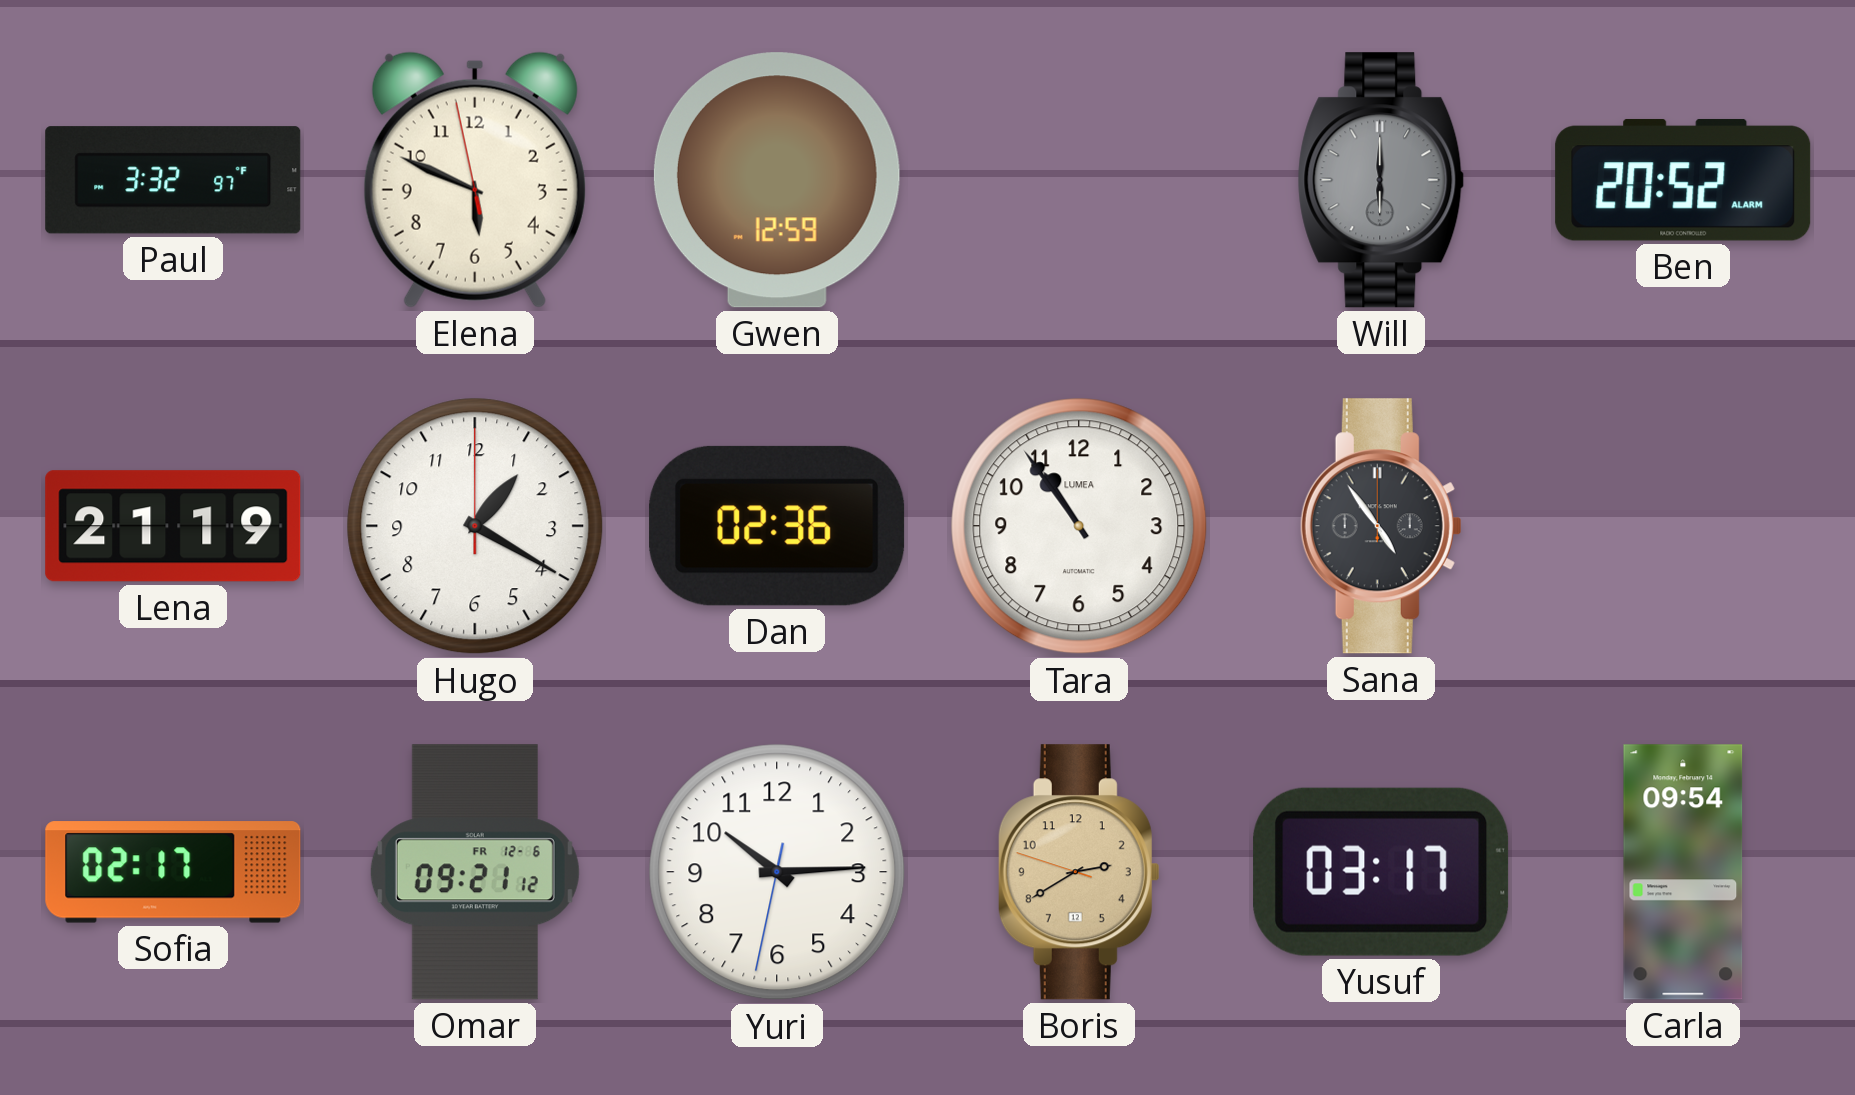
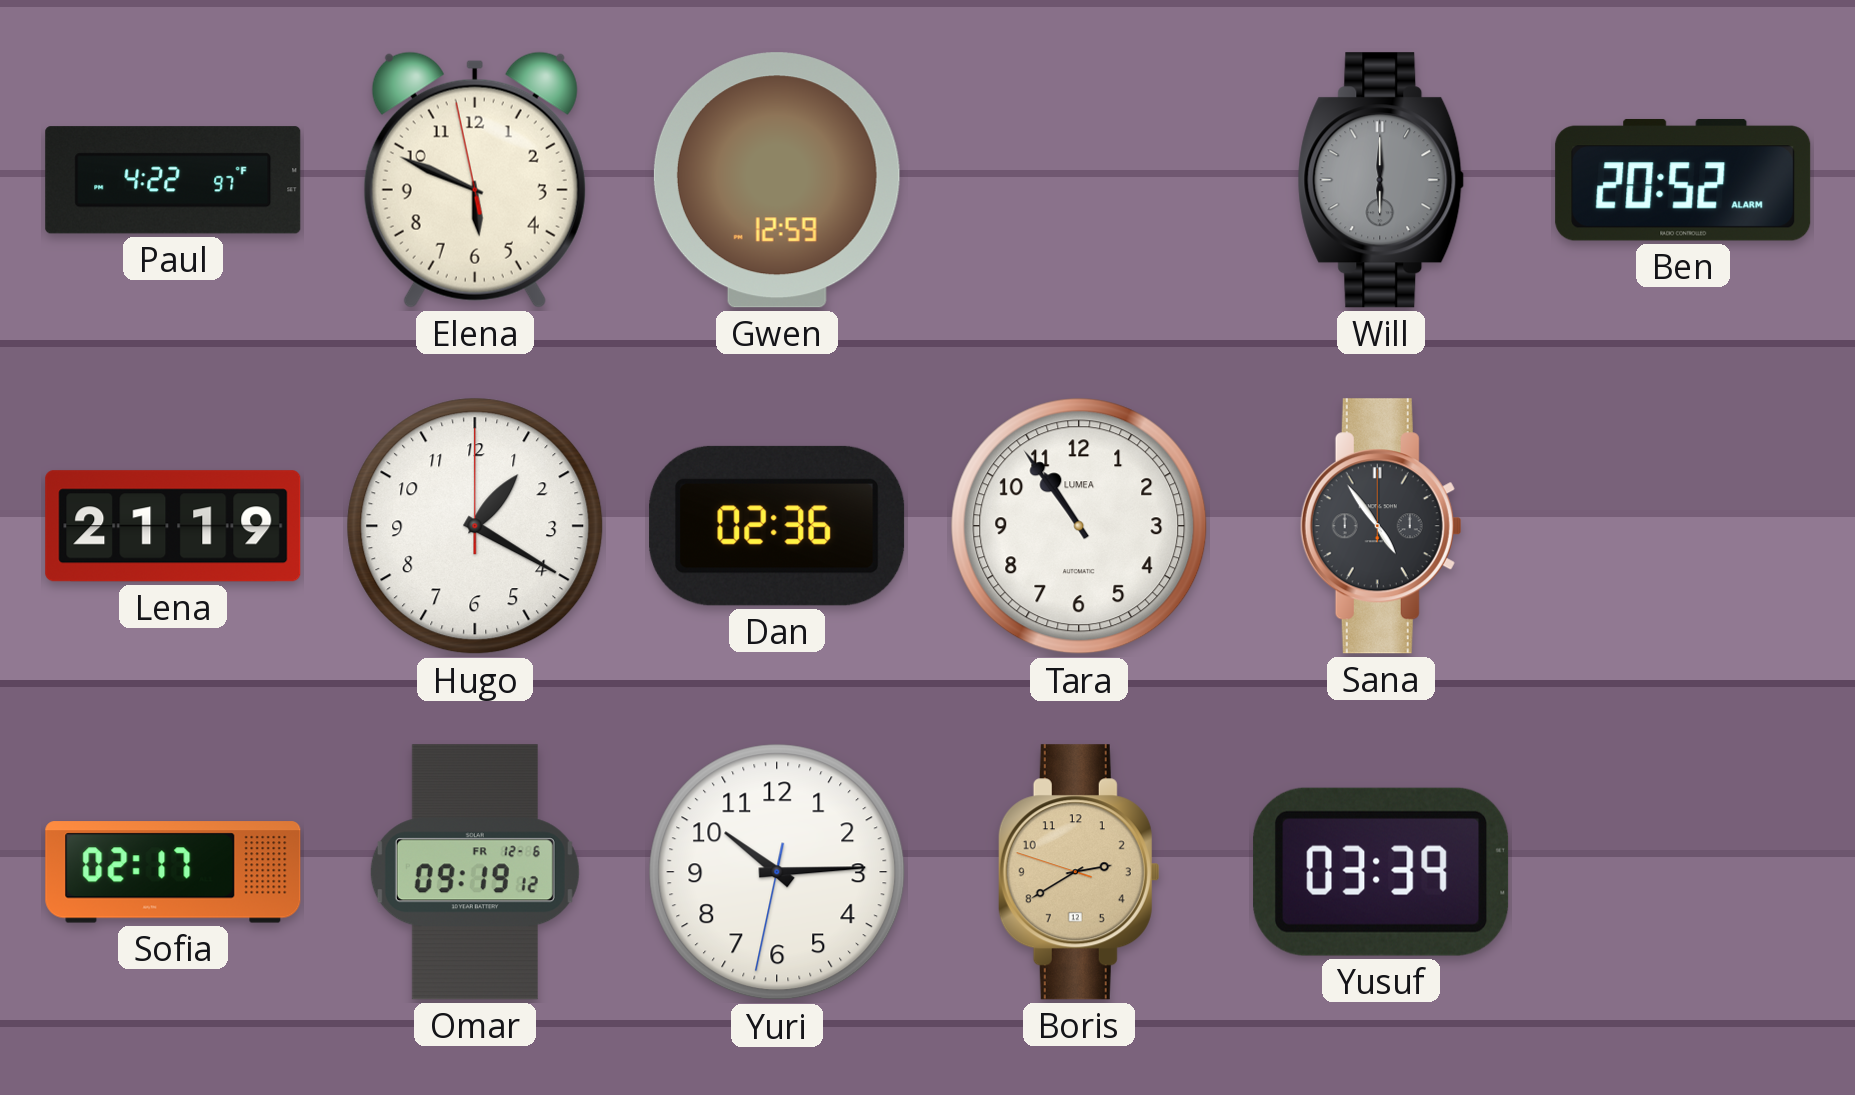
Paul: 3:32 -> 4:22 (173, 180)
Omar: 09:21 -> 09:19 (475, 872)
Yusuf: 03:17 -> 03:39 (1381, 872)
Carla: 09:54 -> none (1683, 872)
